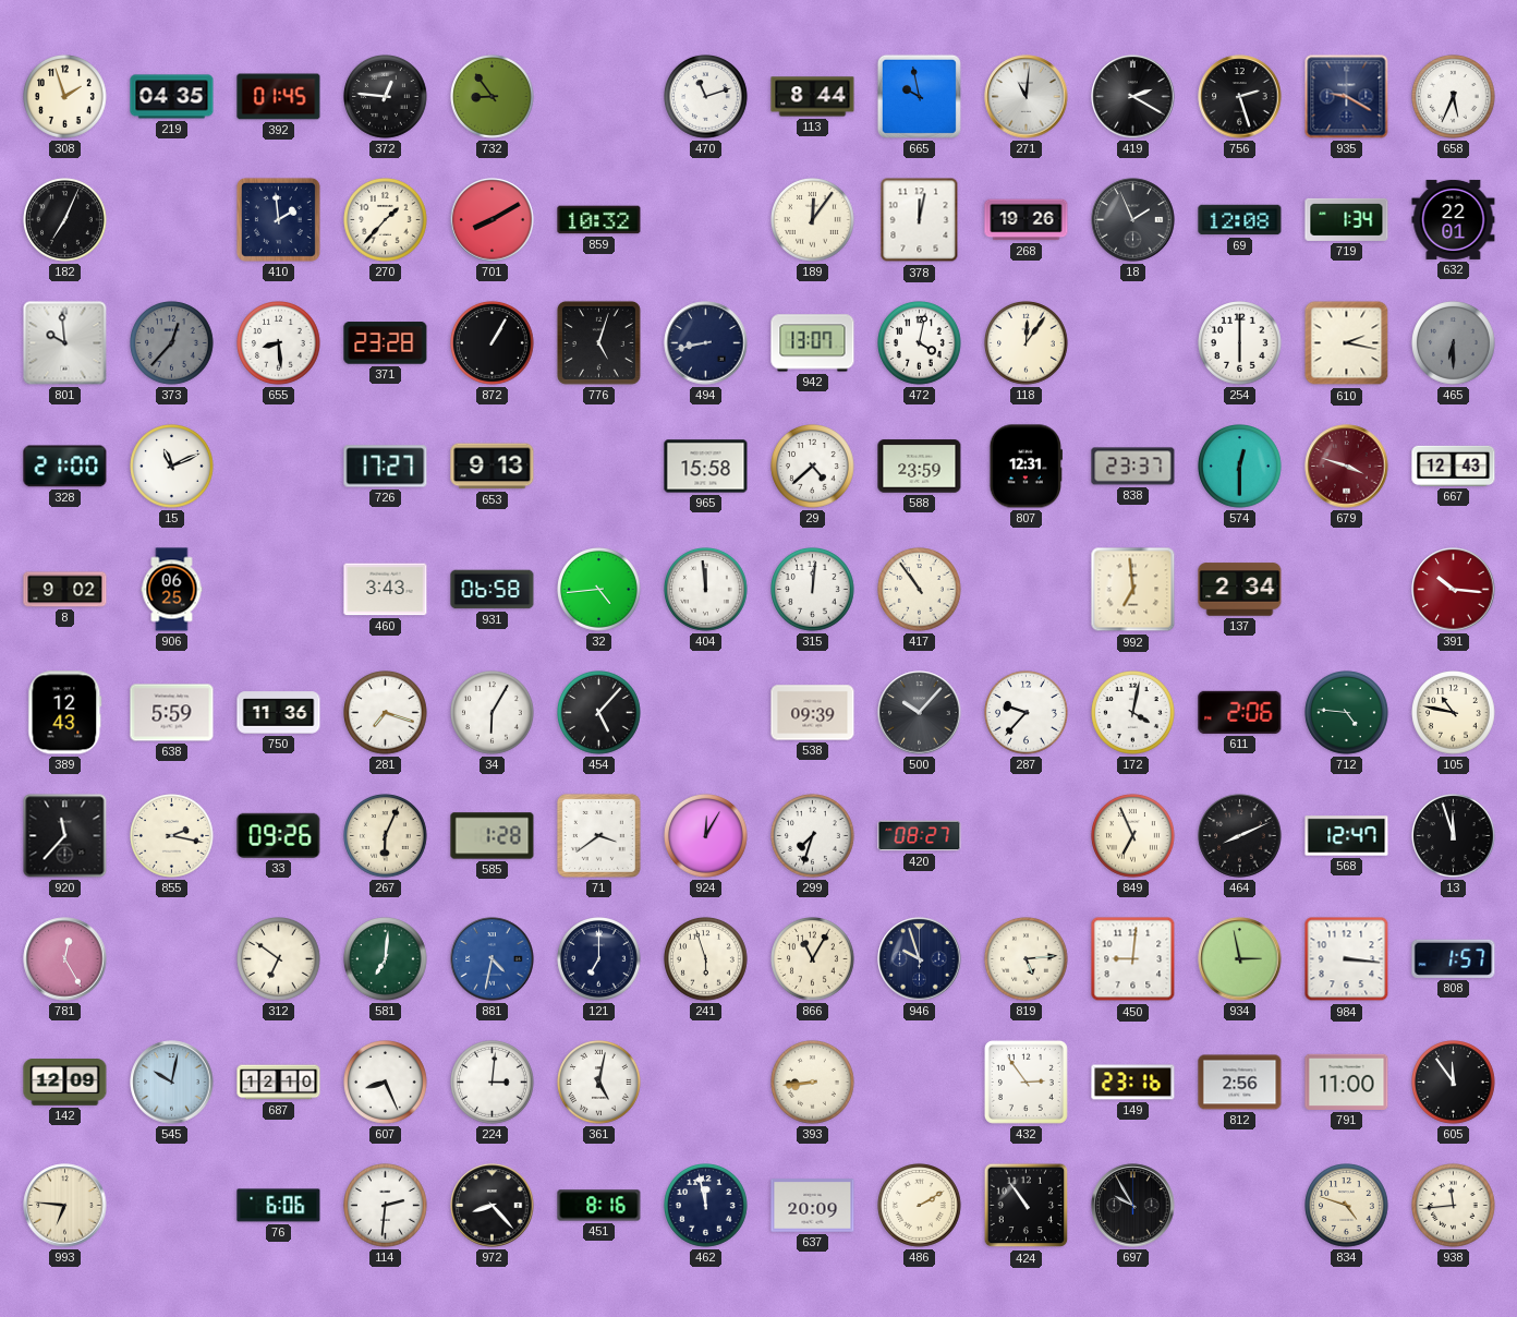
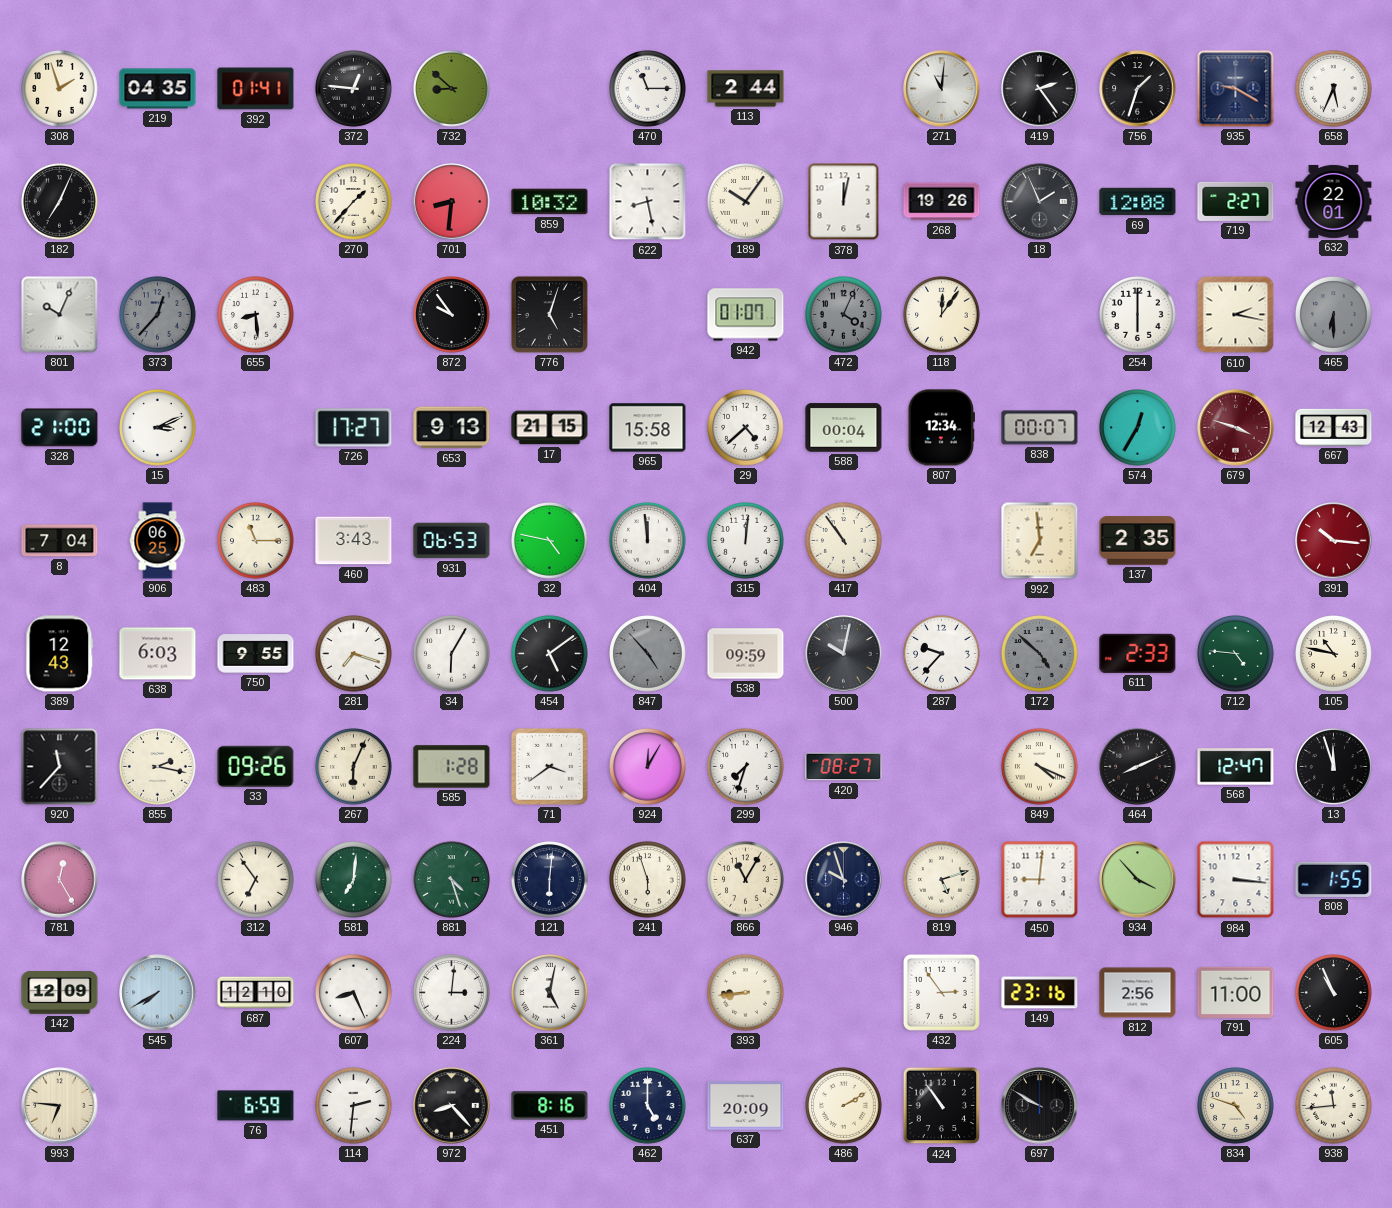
392: 01:45 -> 01:41 (256, 89)
732: 8:54 -> 8:52 (452, 89)
470: 11:12 -> 11:15 (648, 89)
113: 8:44 -> 2:44 (746, 89)
665: 9:58 -> none (919, 96)
419: 2:20 -> 2:24 (1040, 89)
756: 2:27 -> 1:33 (1138, 89)
410: 1:59 -> none (278, 219)
701: 8:10 -> 8:31 (452, 202)
622: none -> 8:28 (648, 202)
189: 12:06 -> 10:06 (746, 202)
719: 1:34 -> 2:27 (1236, 201)
801: 9:59 -> 10:04 (60, 315)
371: 23:28 -> none (386, 343)
872: 1:05 -> 9:54 (452, 315)
494: 8:43 -> none (706, 343)
942: 13:07 -> 01:07 (746, 315)
472: 4:02 -> 4:04 (844, 315)
472 dial: white -> grey (844, 315)
15: 11:11 -> 3:11 (158, 428)
17: none -> 21:15 (550, 428)
588: 23:59 -> 00:04 (844, 428)
807: 12:31 -> 12:34 (941, 428)
838: 23:37 -> 00:07 (1040, 428)
574: 12:30 -> 12:35 (1138, 428)
8: 9:02 -> 7:04 (60, 541)
483: none -> 11:15 (256, 541)
931: 06:58 -> 06:53 (452, 541)
32: 4:44 -> 4:47 (550, 541)
137: 2:34 -> 2:35 (1138, 541)
638: 5:59 -> 6:03 (158, 654)
750: 11:36 -> 9:55 (256, 654)
454: 5:07 -> 5:09 (550, 654)
847: none -> 4:53 (648, 654)
538: 09:39 -> 09:59 (746, 654)
500: 10:07 -> 10:02 (844, 654)
172: 4:02 -> 4:52 (1040, 654)
172 dial: white -> grey (1040, 654)
611: 2:06 -> 2:33 (1138, 653)
849: 6:56 -> 4:19 (1040, 767)
312: 6:51 -> 6:54 (256, 880)
881: 4:32 -> 4:27 (452, 880)
881 dial: blue -> green (452, 880)
121: 7:00 -> 6:01 (550, 880)
819: 5:14 -> 5:12 (942, 880)
934: 2:58 -> 3:53 (1138, 880)
808: 1:57 -> 1:55 (1334, 879)
545: 10:02 -> 7:40 (158, 993)
605: 11:54 -> 10:56 (1334, 993)
76: 6:06 -> 6:59 (256, 1106)
462: 11:58 -> 5:00 (648, 1106)
697: 9:55 -> 9:50 (1040, 1106)
